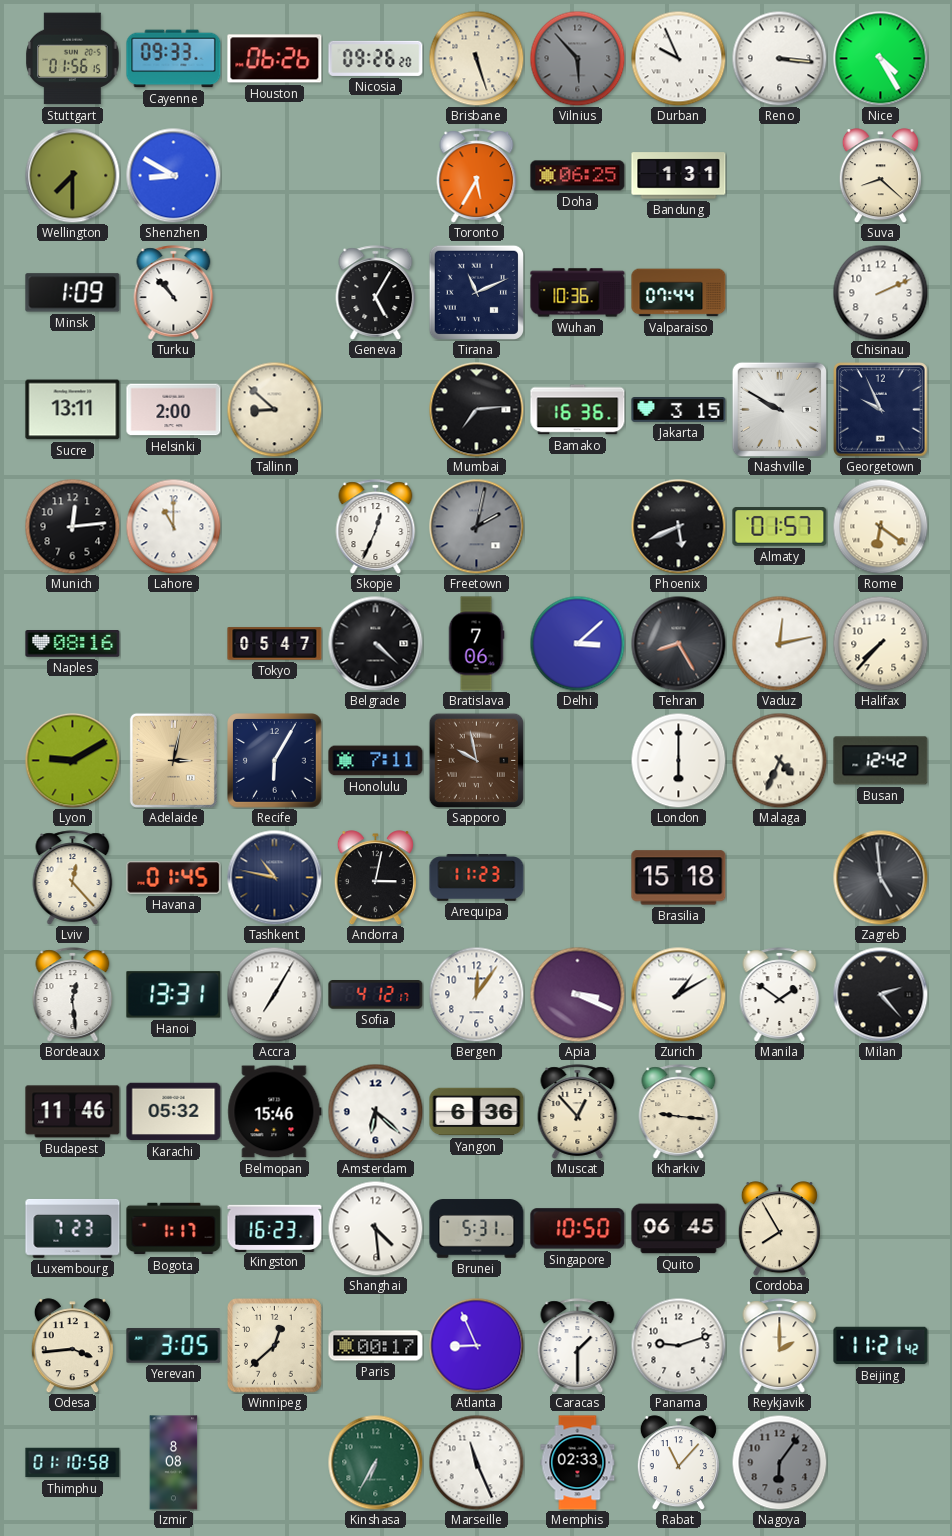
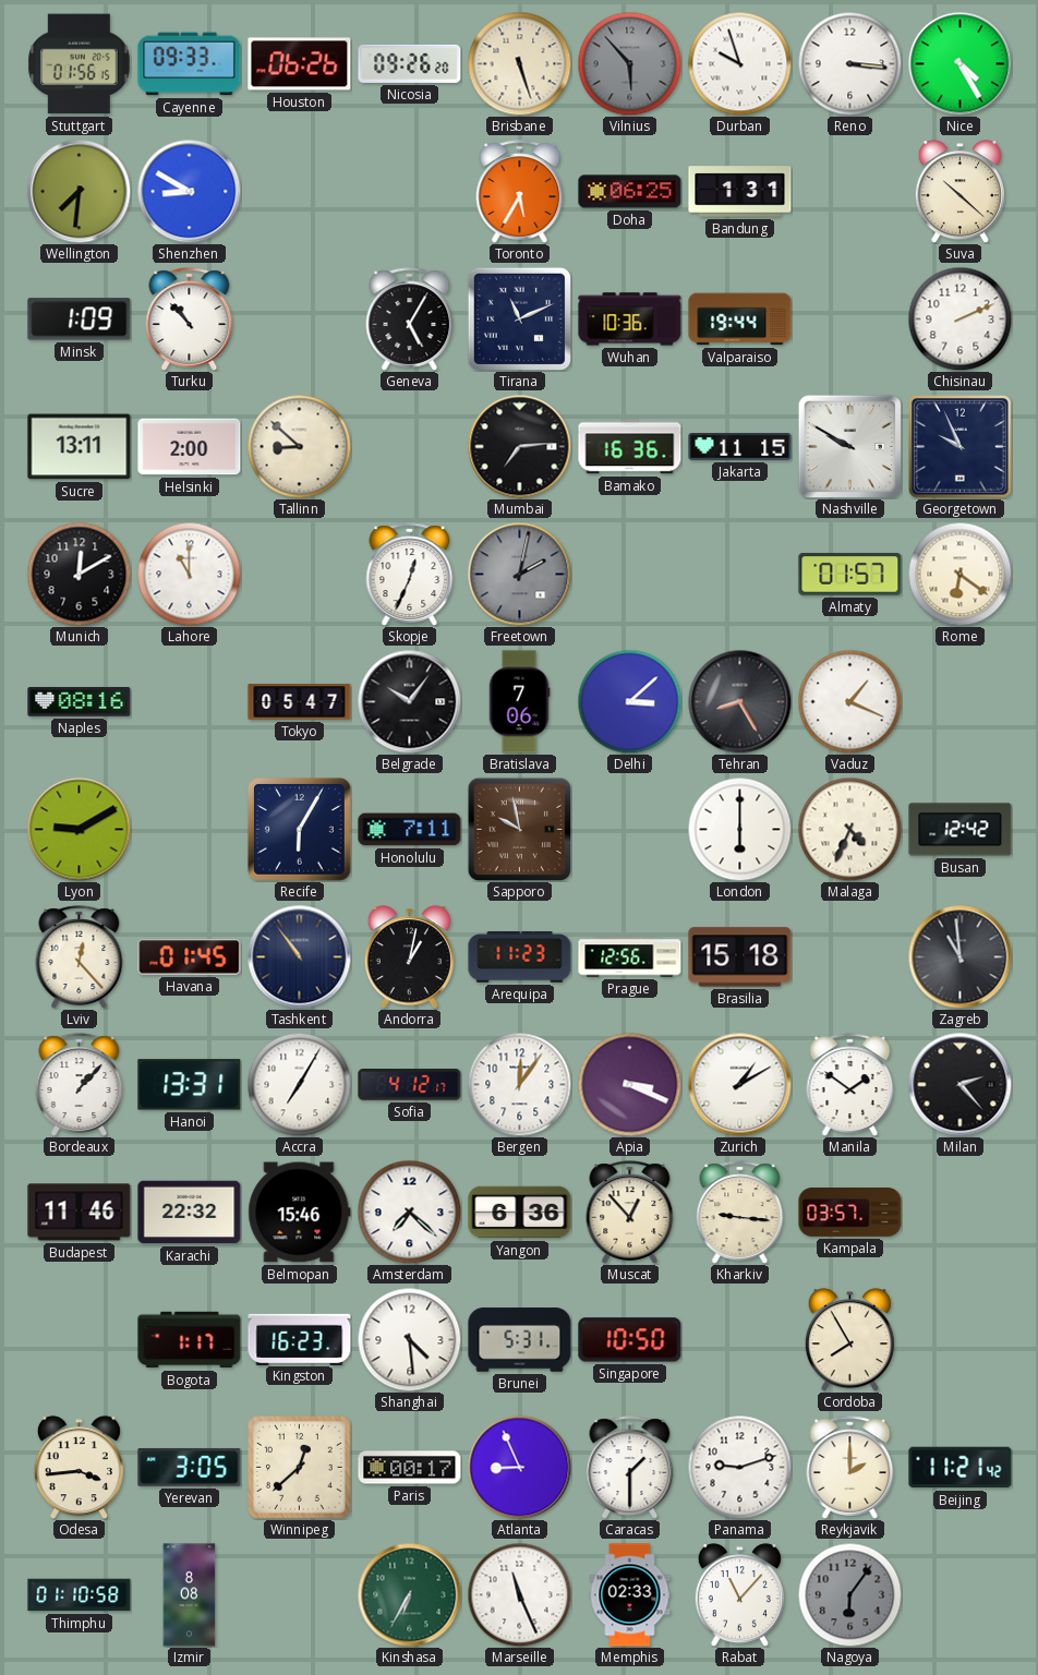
Durban: 9:56 -> 9:57 (739, 63)
Wellington: 7:30 -> 7:31 (79, 191)
Suva: 8:22 -> 10:22 (959, 192)
Valparaiso: 07:44 -> 19:44 (740, 320)
Jakarta: 3:15 -> 11:15 (740, 447)
Munich: 12:14 -> 12:10 (79, 574)
Phoenix: 5:41 -> none (678, 526)
Belgrade: 4:22 -> 10:06 (409, 701)
Vaduz: 12:13 -> 1:19 (849, 701)
Halifax: 7:37 -> none (880, 643)
Adelaide: 3:02 -> none (173, 760)
Tashkent: 10:47 -> 10:54 (299, 956)
Andorra: 3:02 -> 1:02 (409, 957)
Prague: none -> 12:56 (630, 957)
Zagreb: 4:59 -> 10:59 (959, 956)
Bordeaux: 12:29 -> 1:07 (80, 1085)
Karachi: 05:32 -> 22:32 (190, 1213)
Amsterdam: 6:22 -> 7:22 (409, 1212)
Kampala: none -> 03:57 (850, 1213)
Luxembourg: 7:23 -> none (73, 1229)
Quito: 06:45 -> none (679, 1229)
